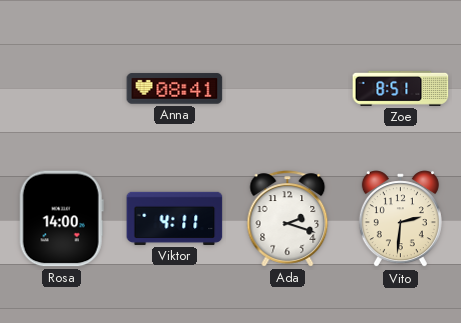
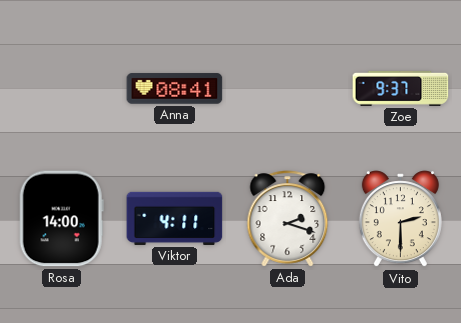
Zoe: 8:51 -> 9:37 (401, 88)
Vito: 2:31 -> 2:30 (400, 219)
